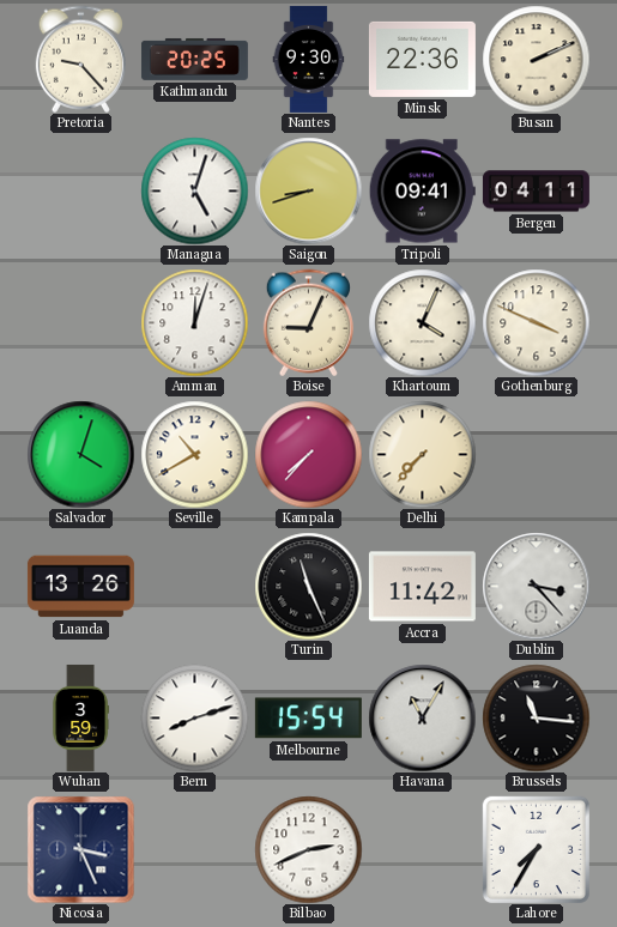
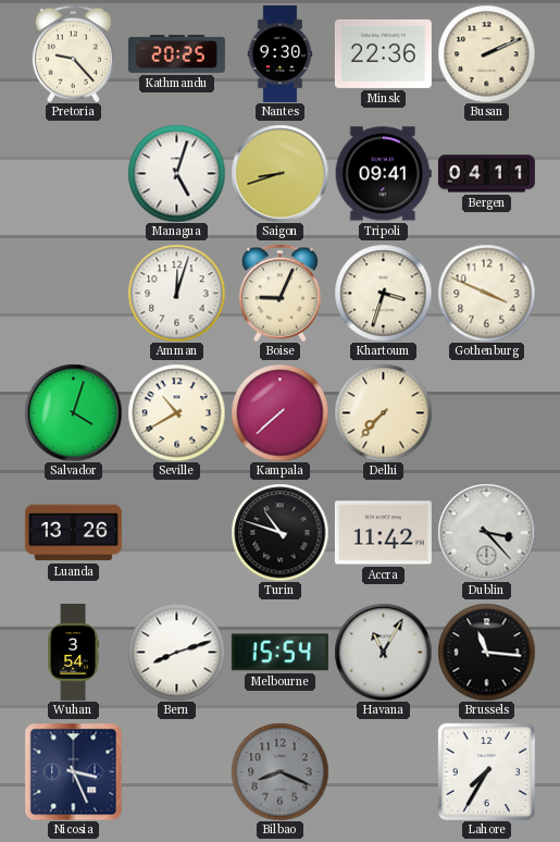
Khartoum: 4:04 -> 3:33 (383, 293)
Kampala: 7:37 -> 7:38 (279, 412)
Turin: 11:26 -> 10:48 (279, 532)
Wuhan: 3:59 -> 3:54 (73, 652)
Bilbao: 2:41 -> 8:19 (279, 771)
Bilbao dial: white -> grey (279, 771)
